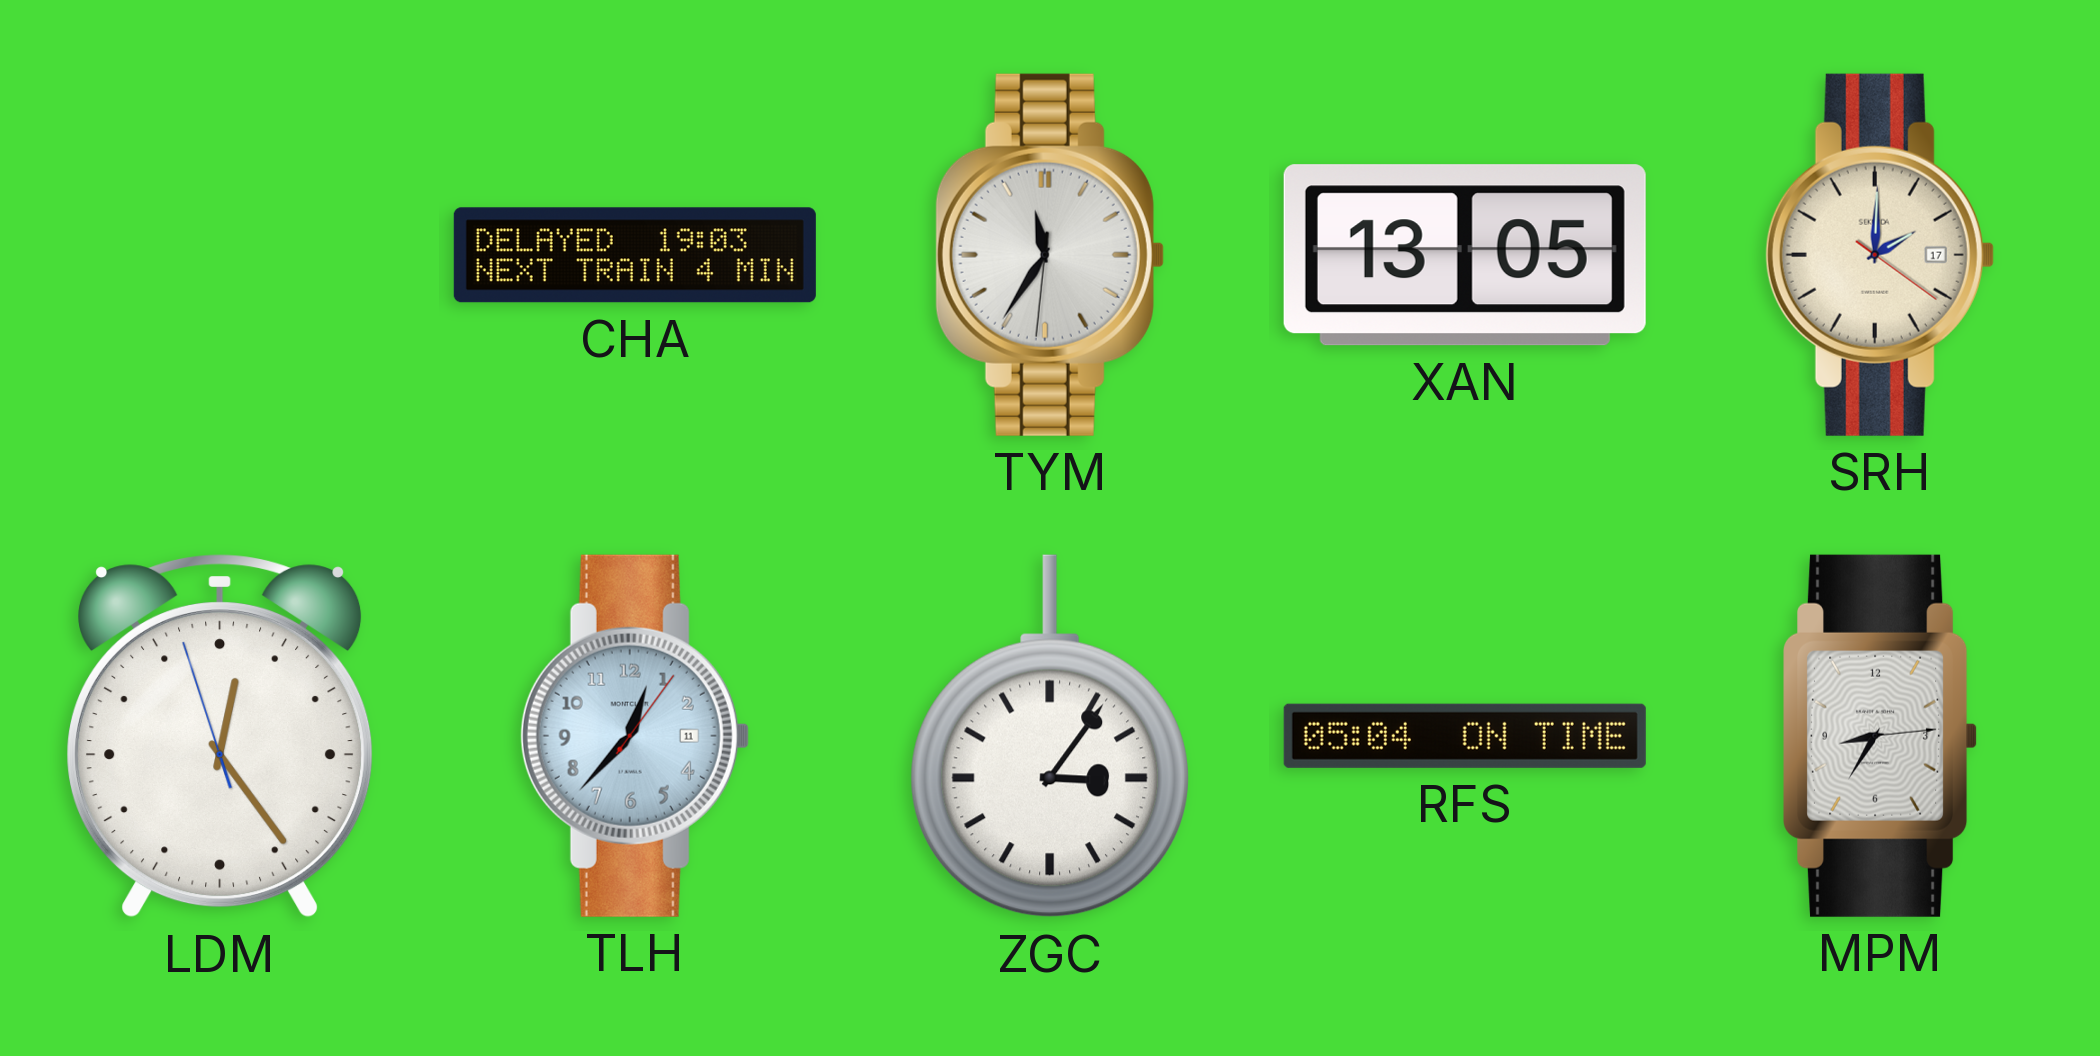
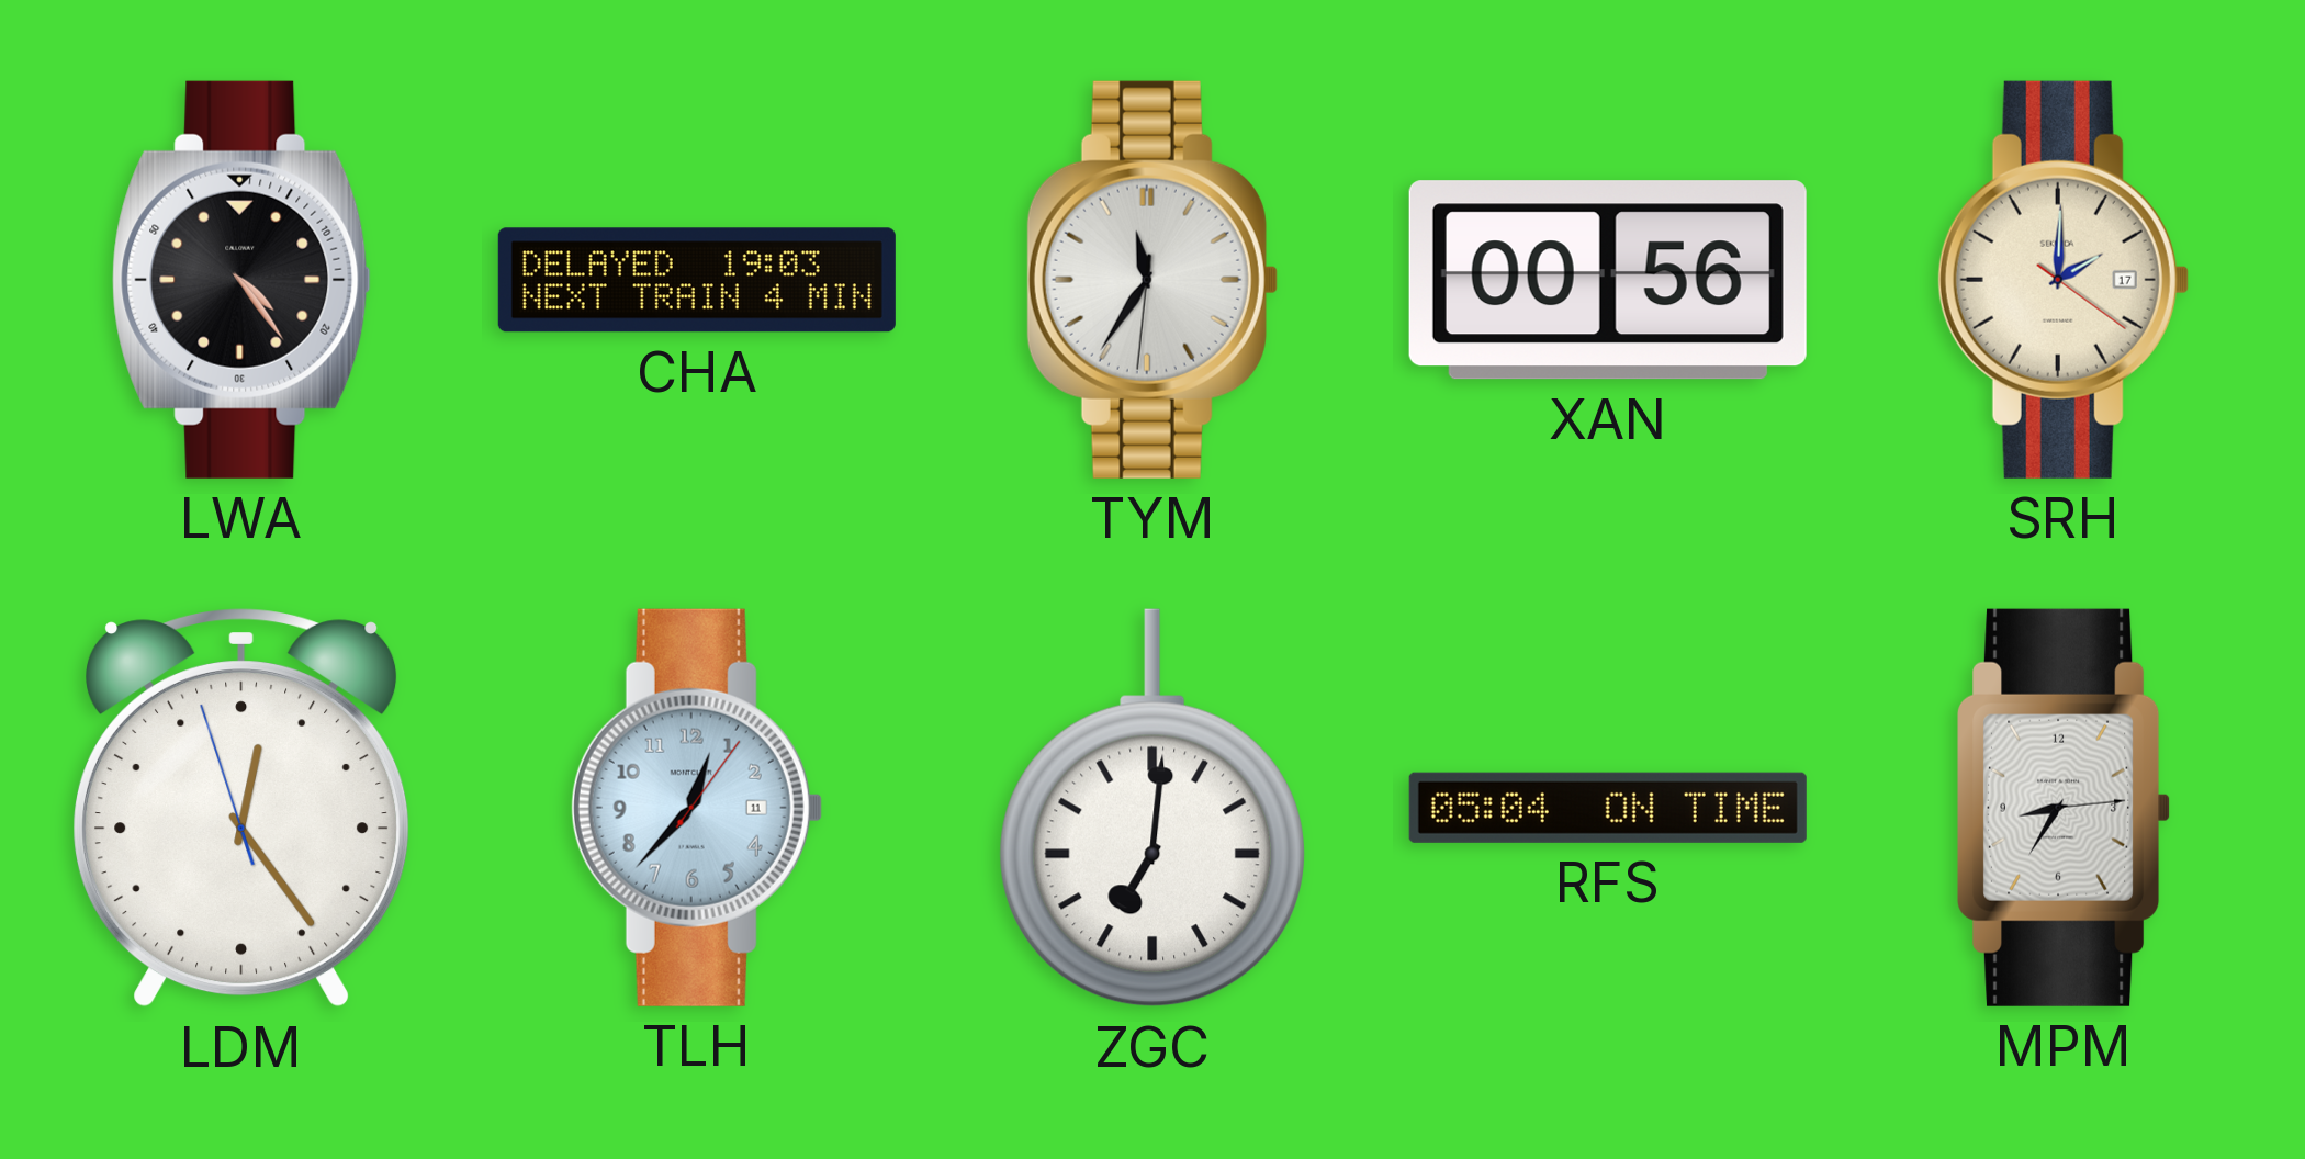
LWA: none -> 4:24 (241, 280)
XAN: 13:05 -> 00:56 (1608, 280)
ZGC: 3:06 -> 7:01 (1152, 808)
